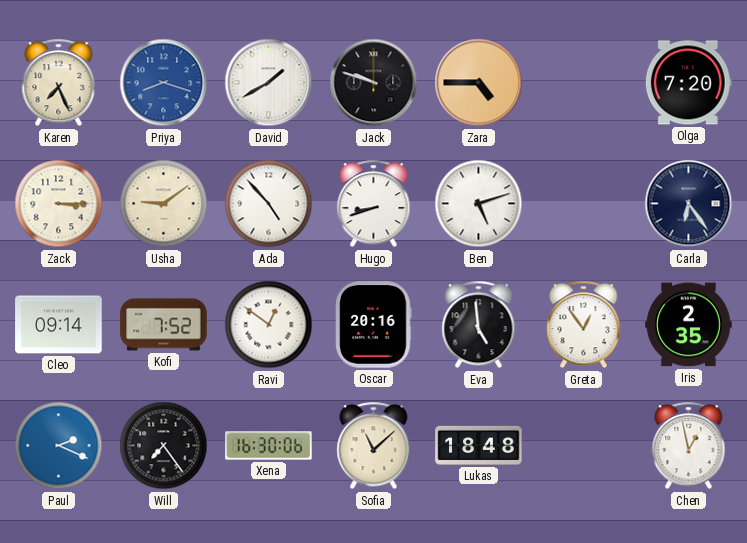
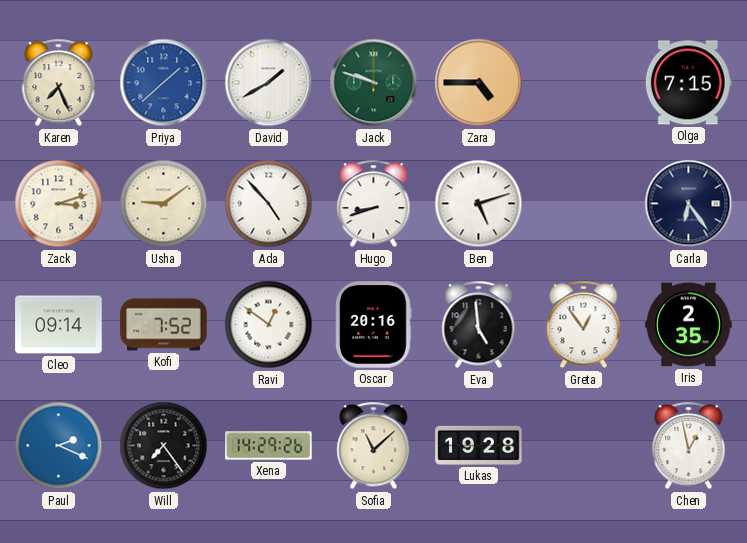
Priya: 8:18 -> 1:38 (164, 83)
Jack dial: black -> green (374, 83)
Olga: 7:20 -> 7:15 (688, 83)
Zack: 3:15 -> 3:12 (59, 204)
Xena: 16:30 -> 14:29 (269, 446)
Lukas: 18:48 -> 19:28 (479, 445)
